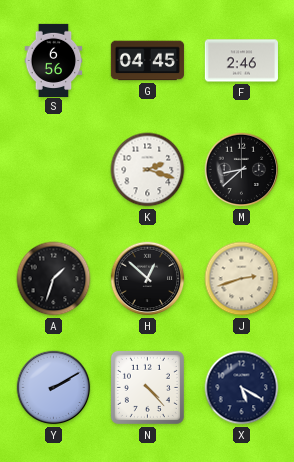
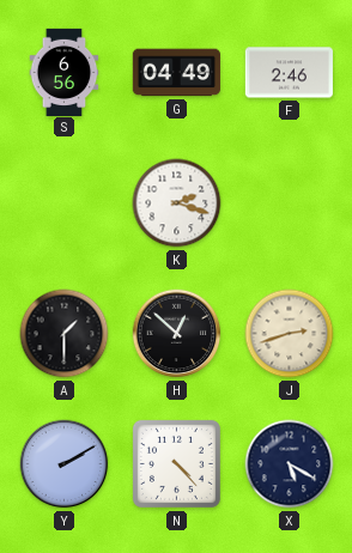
G: 04:45 -> 04:49 (176, 73)
M: 8:38 -> none (242, 170)
A: 1:33 -> 1:30 (65, 334)
